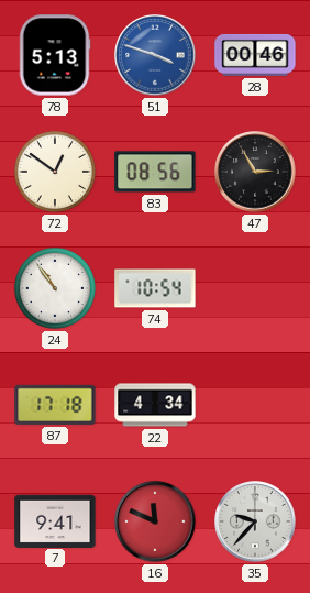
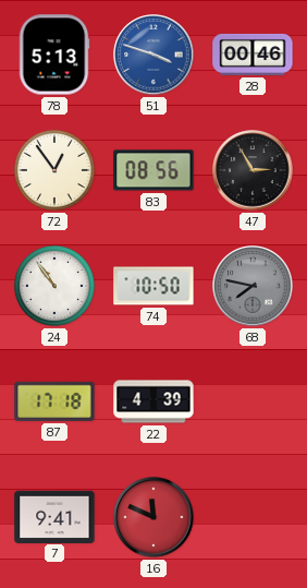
72: 12:51 -> 12:54 (54, 170)
74: 10:54 -> 10:50 (153, 286)
68: none -> 7:47 (253, 286)
22: 4:34 -> 4:39 (153, 401)
35: 9:37 -> none (255, 521)
